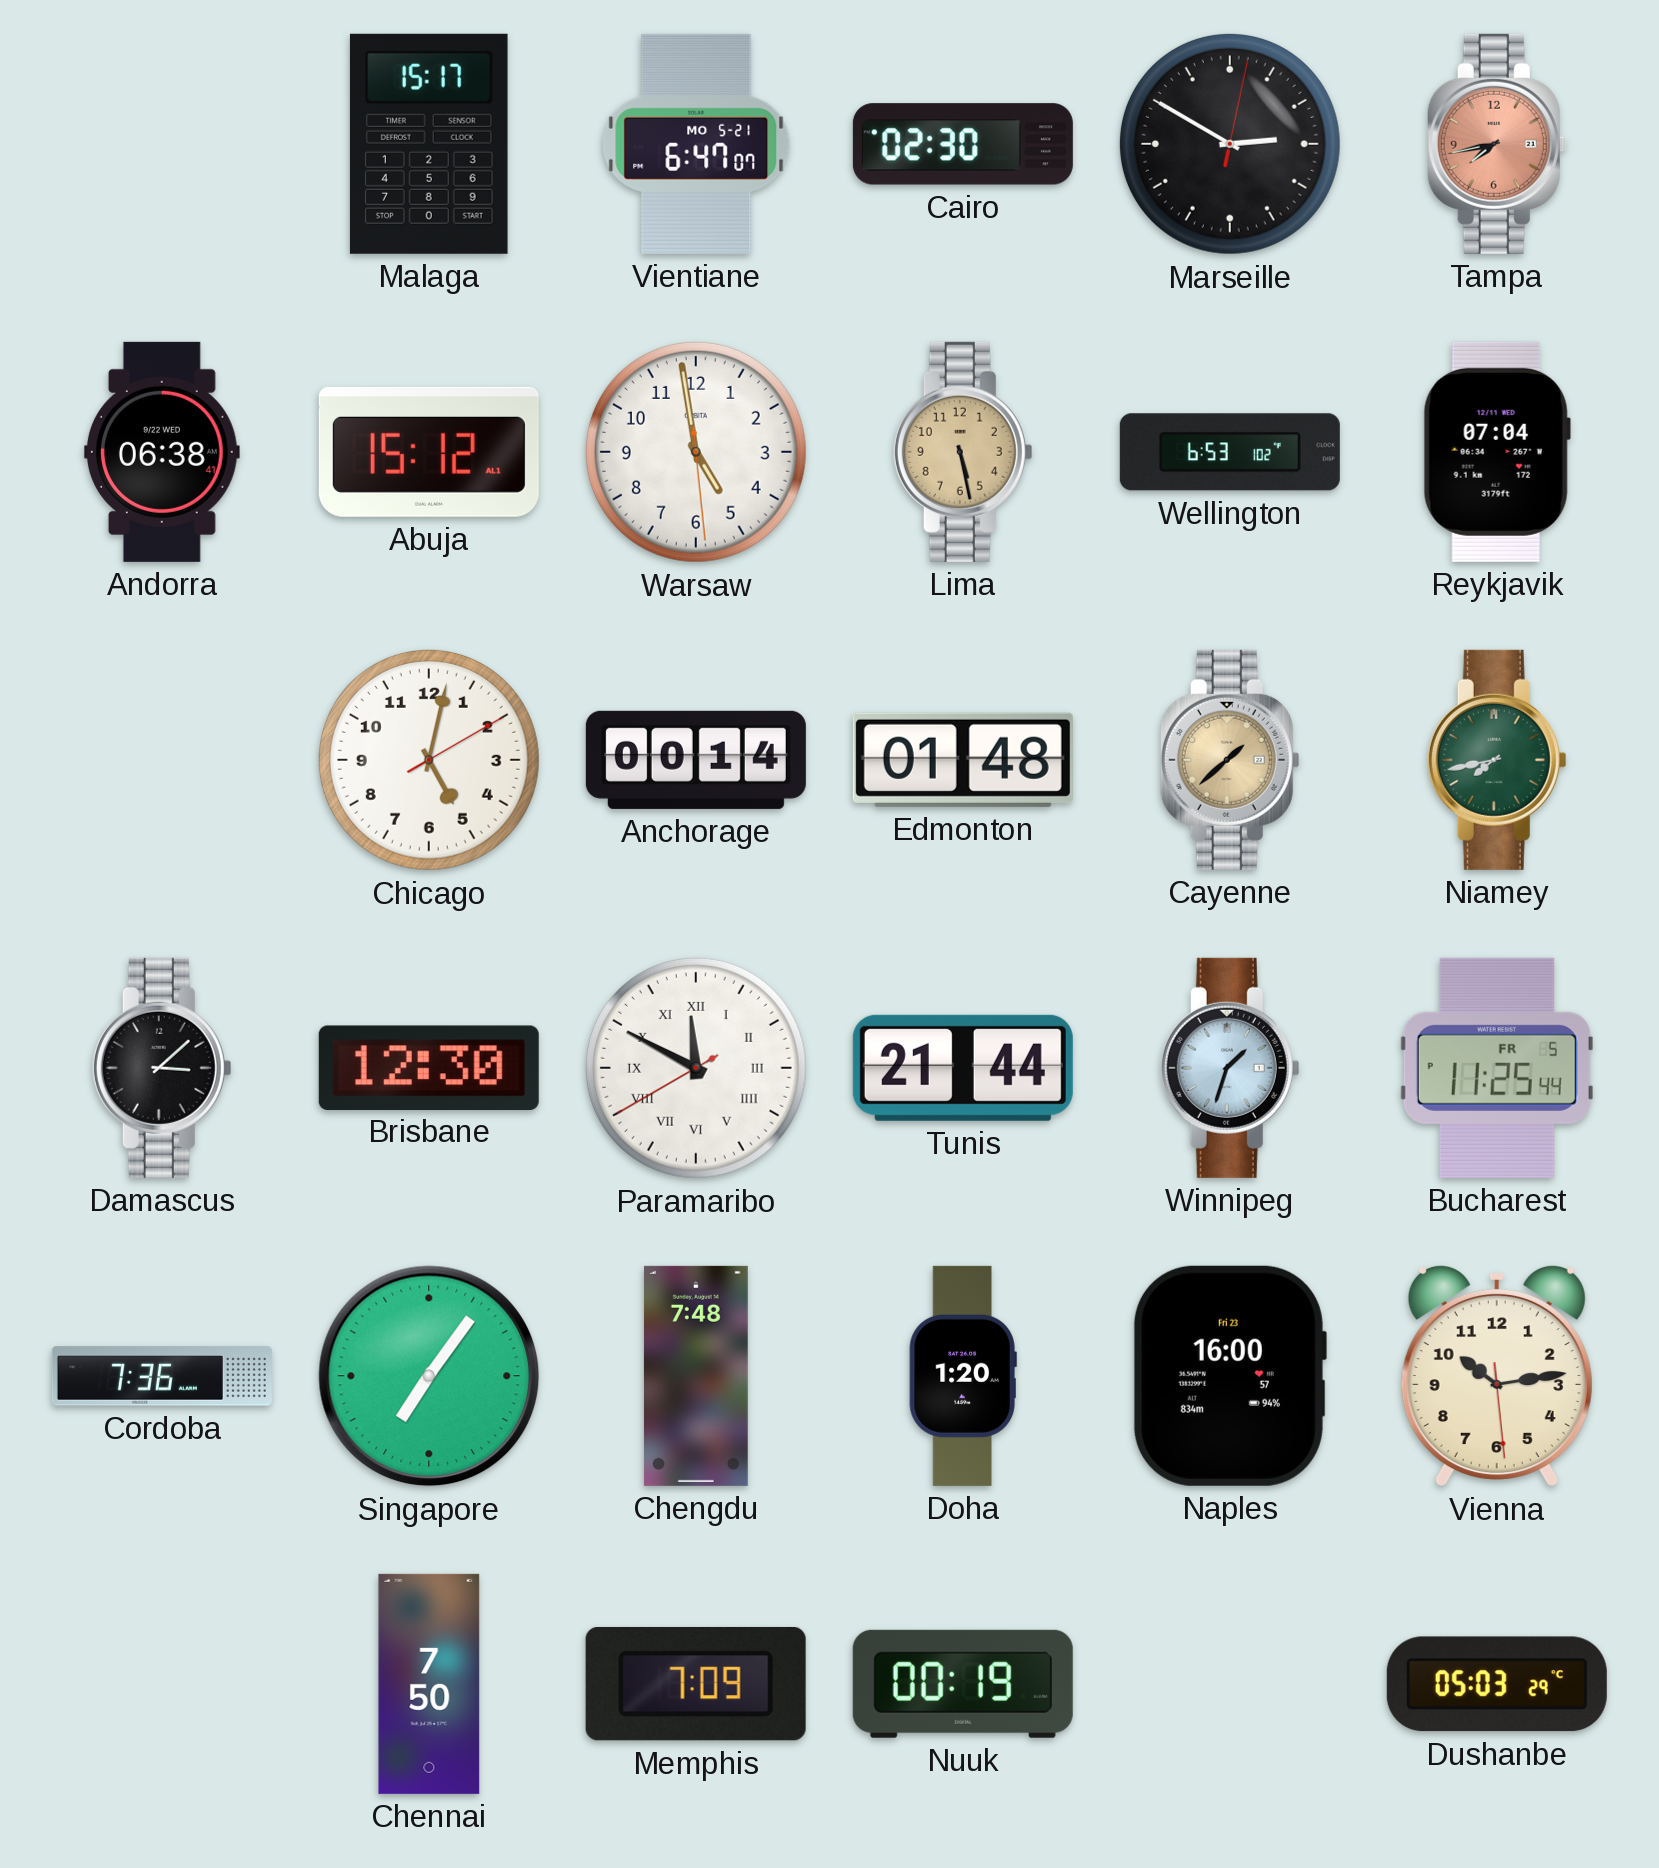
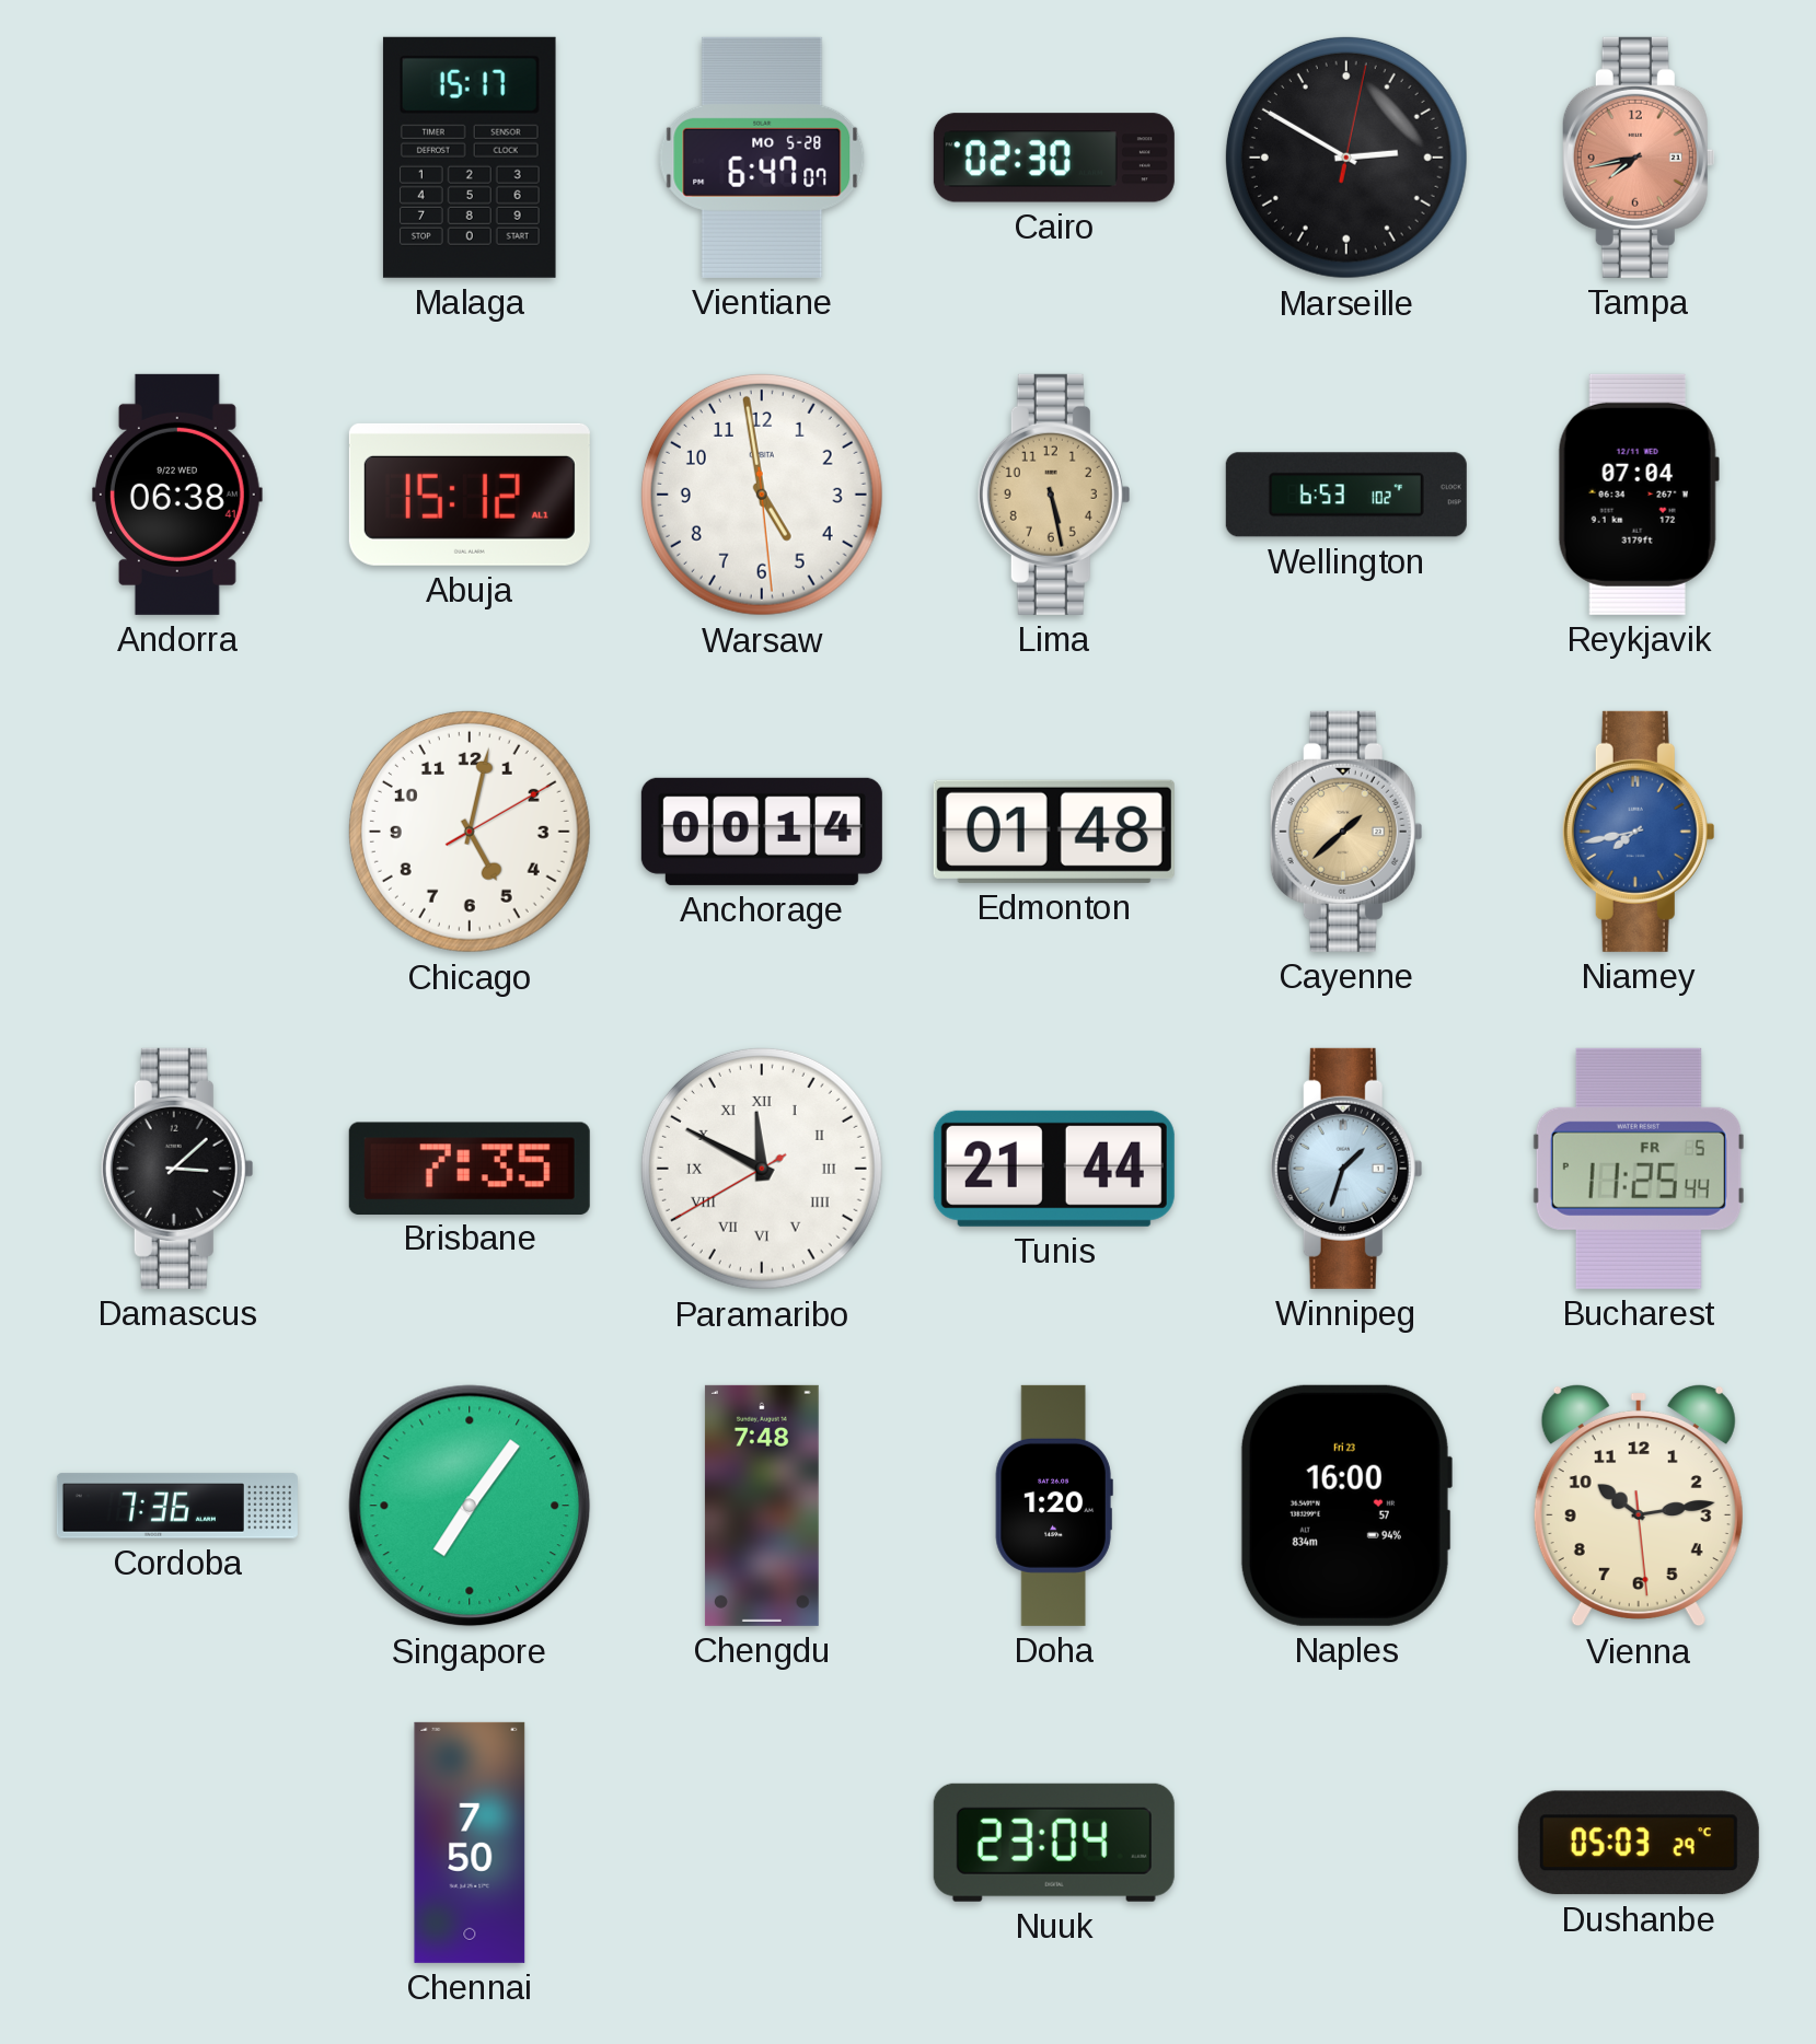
Vientiane date: MO 5-21 -> MO 5-28 (762, 158)
Niamey dial: green -> blue (1639, 832)
Brisbane: 12:30 -> 7:35 (470, 1168)
Memphis: 7:09 -> none (696, 1684)
Nuuk: 00:19 -> 23:04 (1054, 1843)
